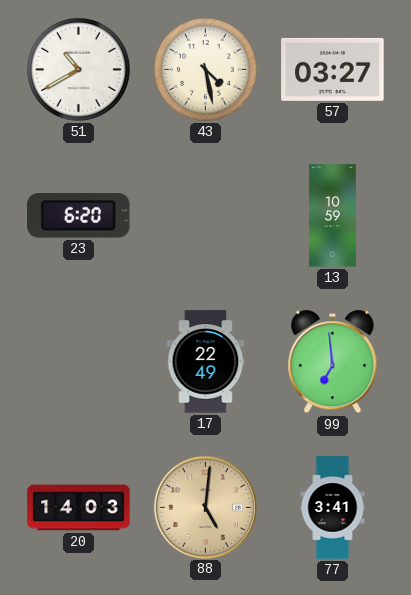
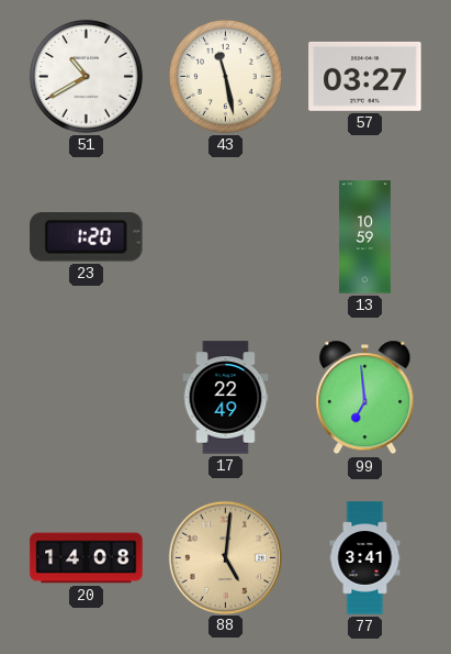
43: 4:28 -> 11:28 (225, 76)
23: 6:20 -> 1:20 (87, 237)
20: 14:03 -> 14:08 (87, 558)
